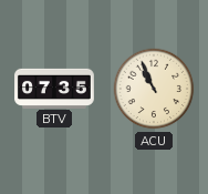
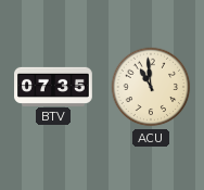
ACU: 10:56 -> 10:59 (151, 87)
